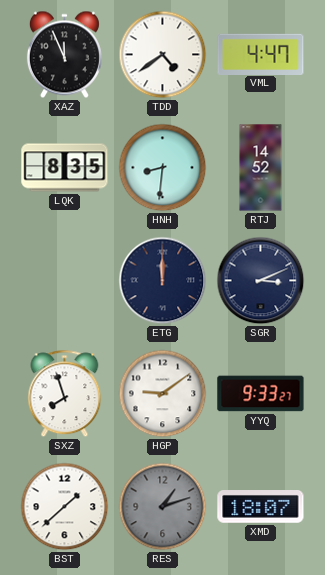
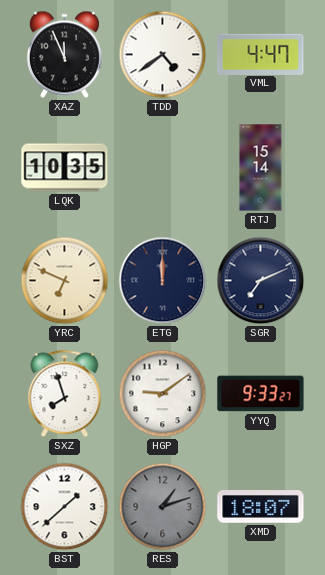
LQK: 8:35 -> 10:35 (65, 168)
HNH: 8:31 -> none (163, 168)
RTJ: 14:52 -> 15:14 (261, 168)
YRC: none -> 6:49 (65, 281)
SGR: 3:11 -> 7:11 (261, 281)
